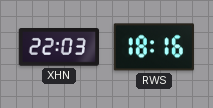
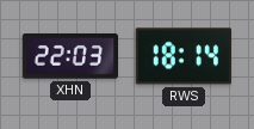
RWS: 18:16 -> 18:14 (184, 56)
